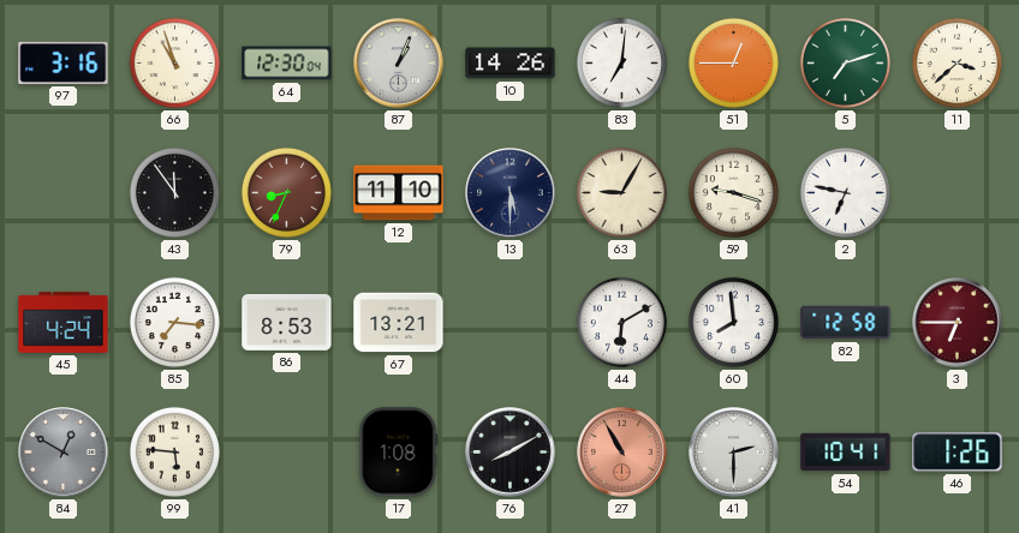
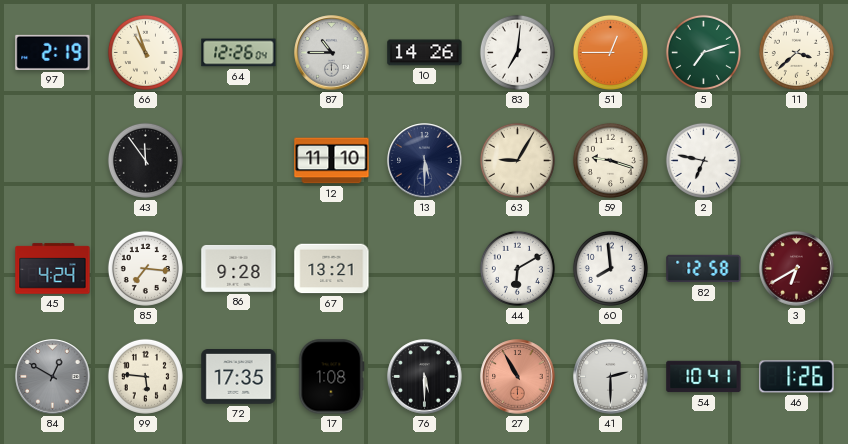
97: 3:16 -> 2:19 (53, 52)
64: 12:30 -> 12:26 (239, 53)
87: 1:04 -> 10:45 (332, 53)
79: 8:34 -> none (286, 192)
86: 8:53 -> 9:28 (239, 268)
3: 6:45 -> 6:40 (797, 269)
72: none -> 17:35 (239, 377)
76: 8:10 -> 5:30 (425, 377)
